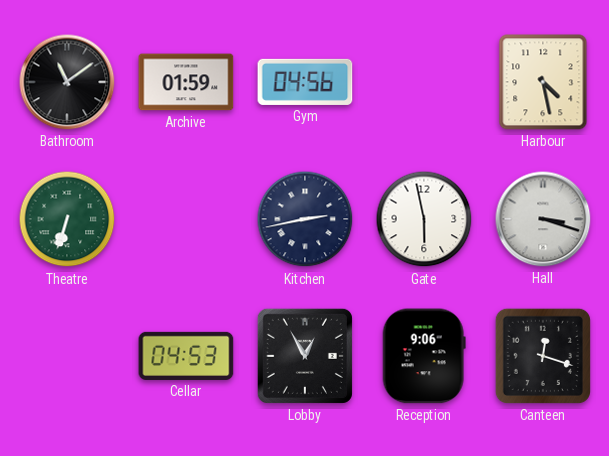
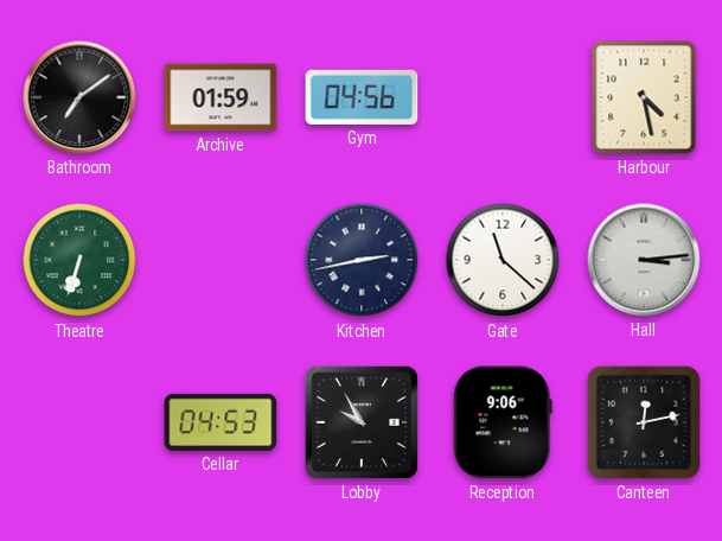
Bathroom: 11:09 -> 7:09 (79, 97)
Gate: 5:58 -> 11:22 (503, 260)
Hall: 3:18 -> 3:14 (644, 260)
Lobby: 12:55 -> 9:55 (362, 422)
Canteen: 12:18 -> 12:13 (644, 422)
